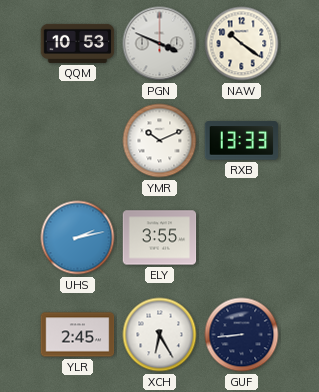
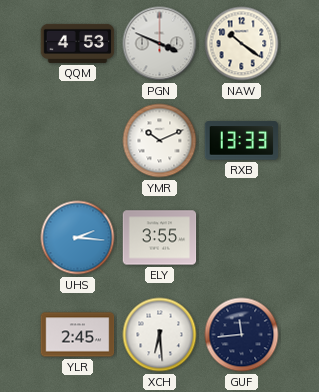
QQM: 10:53 -> 4:53 (78, 43)
UHS: 2:13 -> 2:16 (78, 238)
XCH: 6:25 -> 6:29 (160, 335)
GUF: 8:44 -> 11:44 (242, 335)
